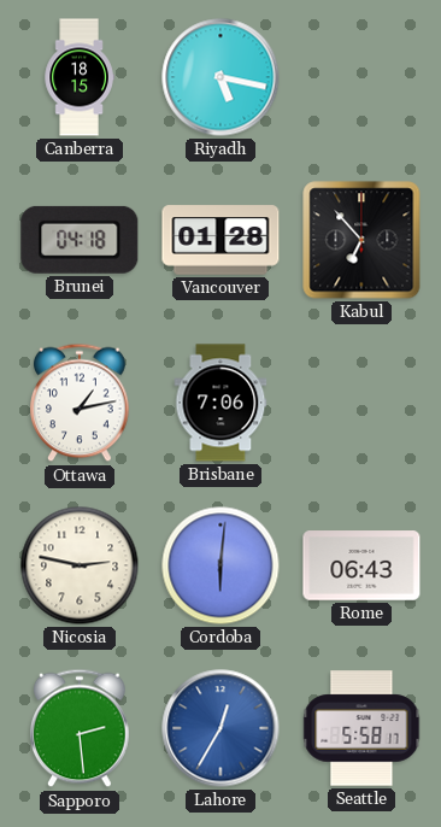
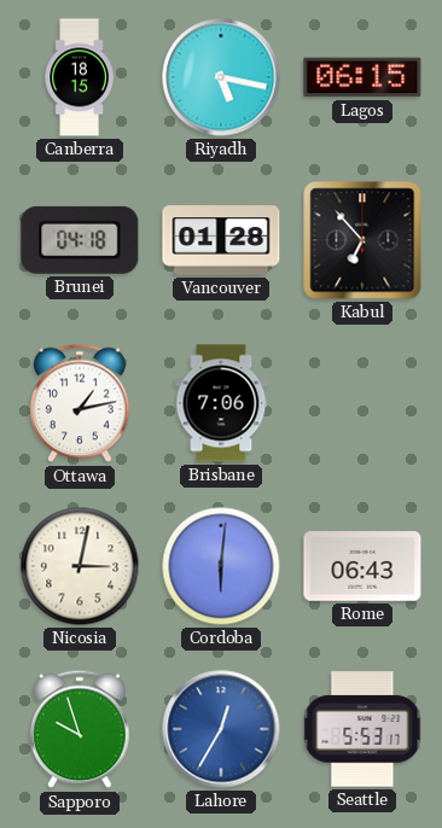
Lagos: none -> 06:15 (362, 77)
Nicosia: 2:47 -> 3:02 (80, 566)
Sapporo: 2:29 -> 9:57 (80, 729)
Seattle: 5:58 -> 5:53 (362, 729)
